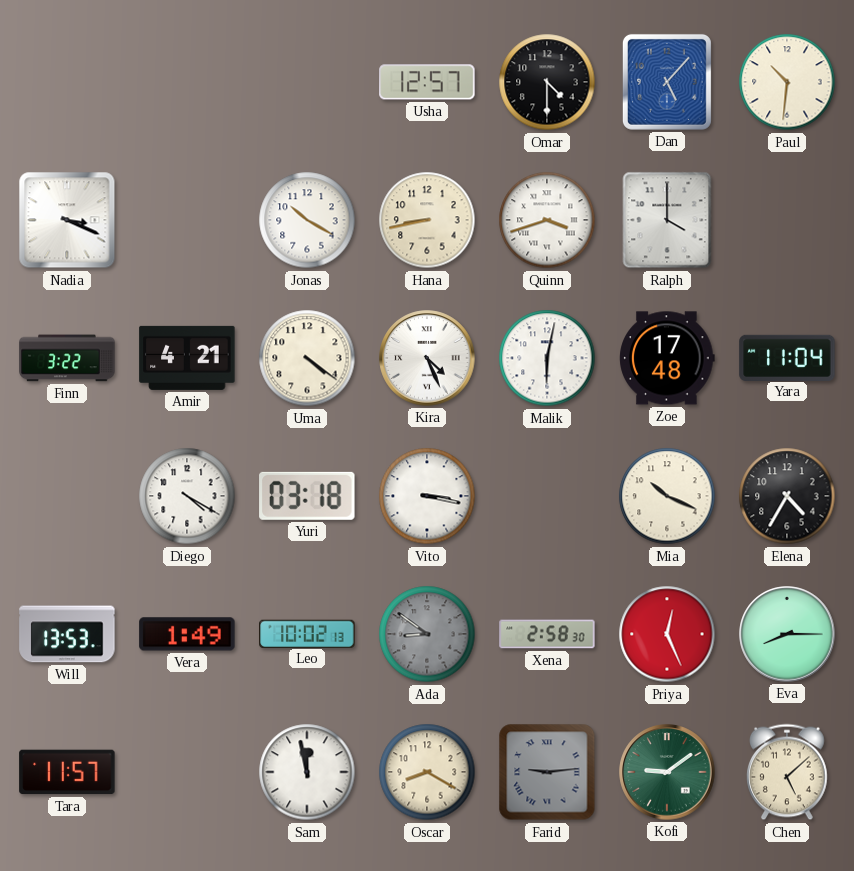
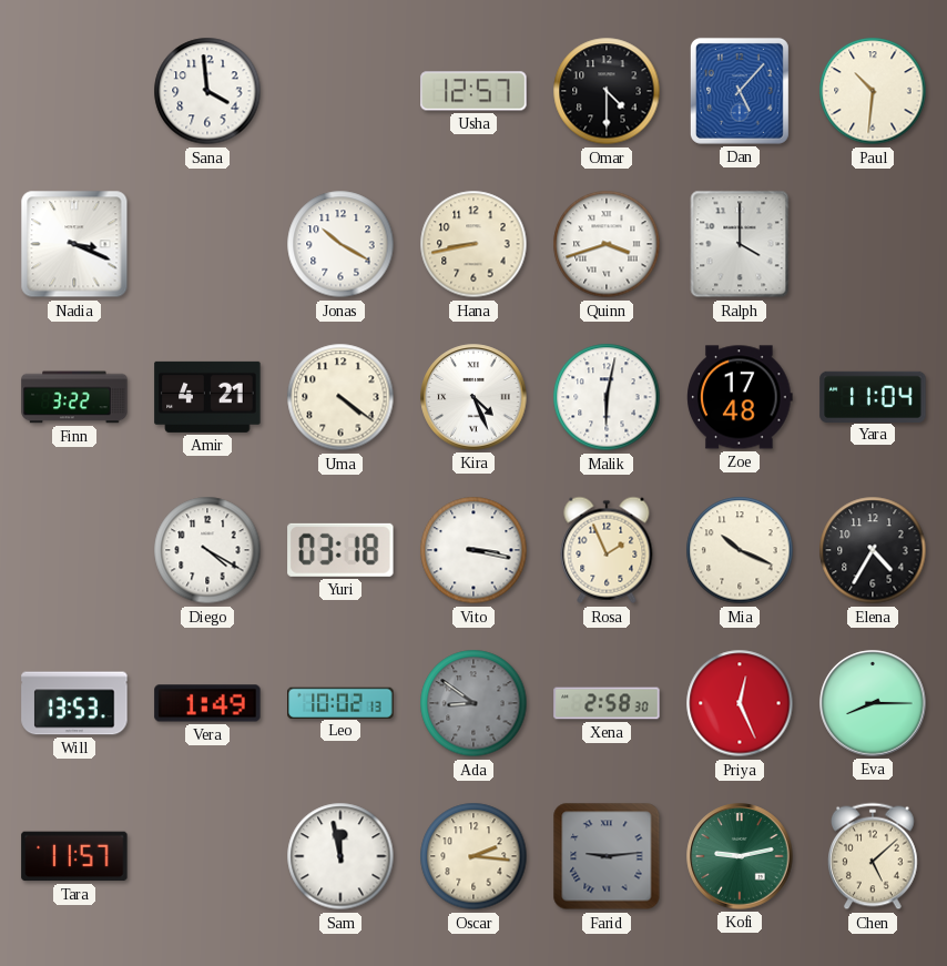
Sana: none -> 3:59 (207, 91)
Rosa: none -> 1:56 (607, 550)
Oscar: 8:20 -> 2:16 (473, 856)
Kofi: 9:09 -> 9:13 (740, 856)
